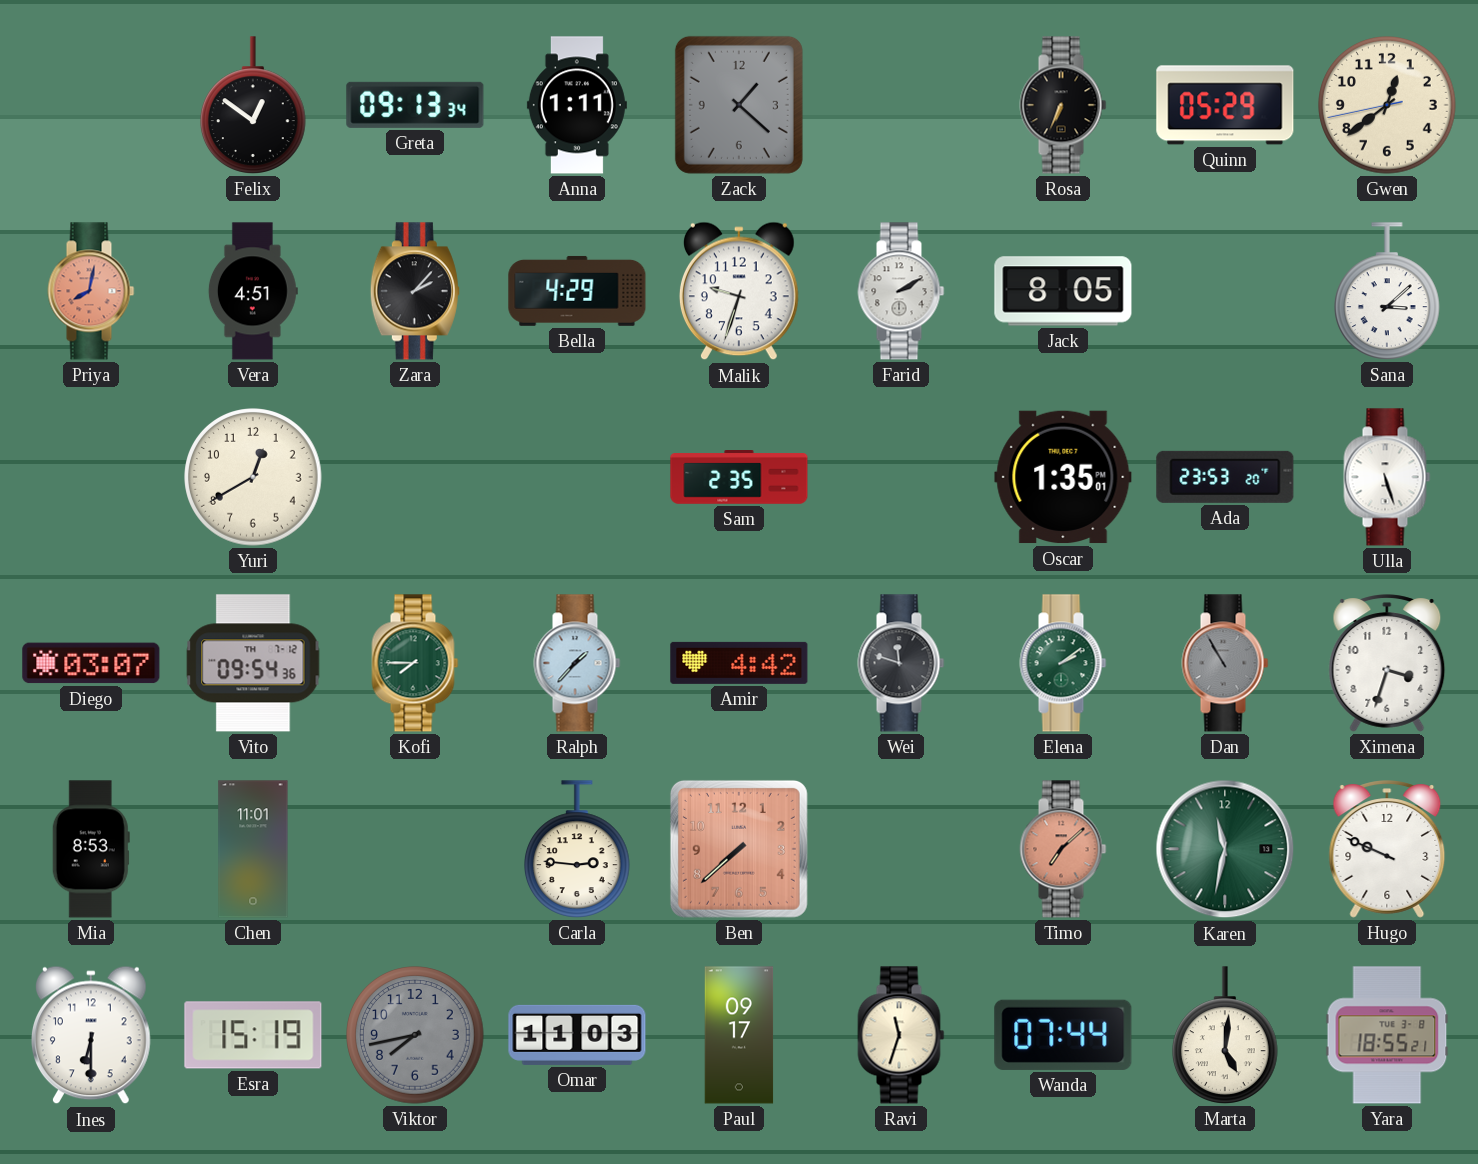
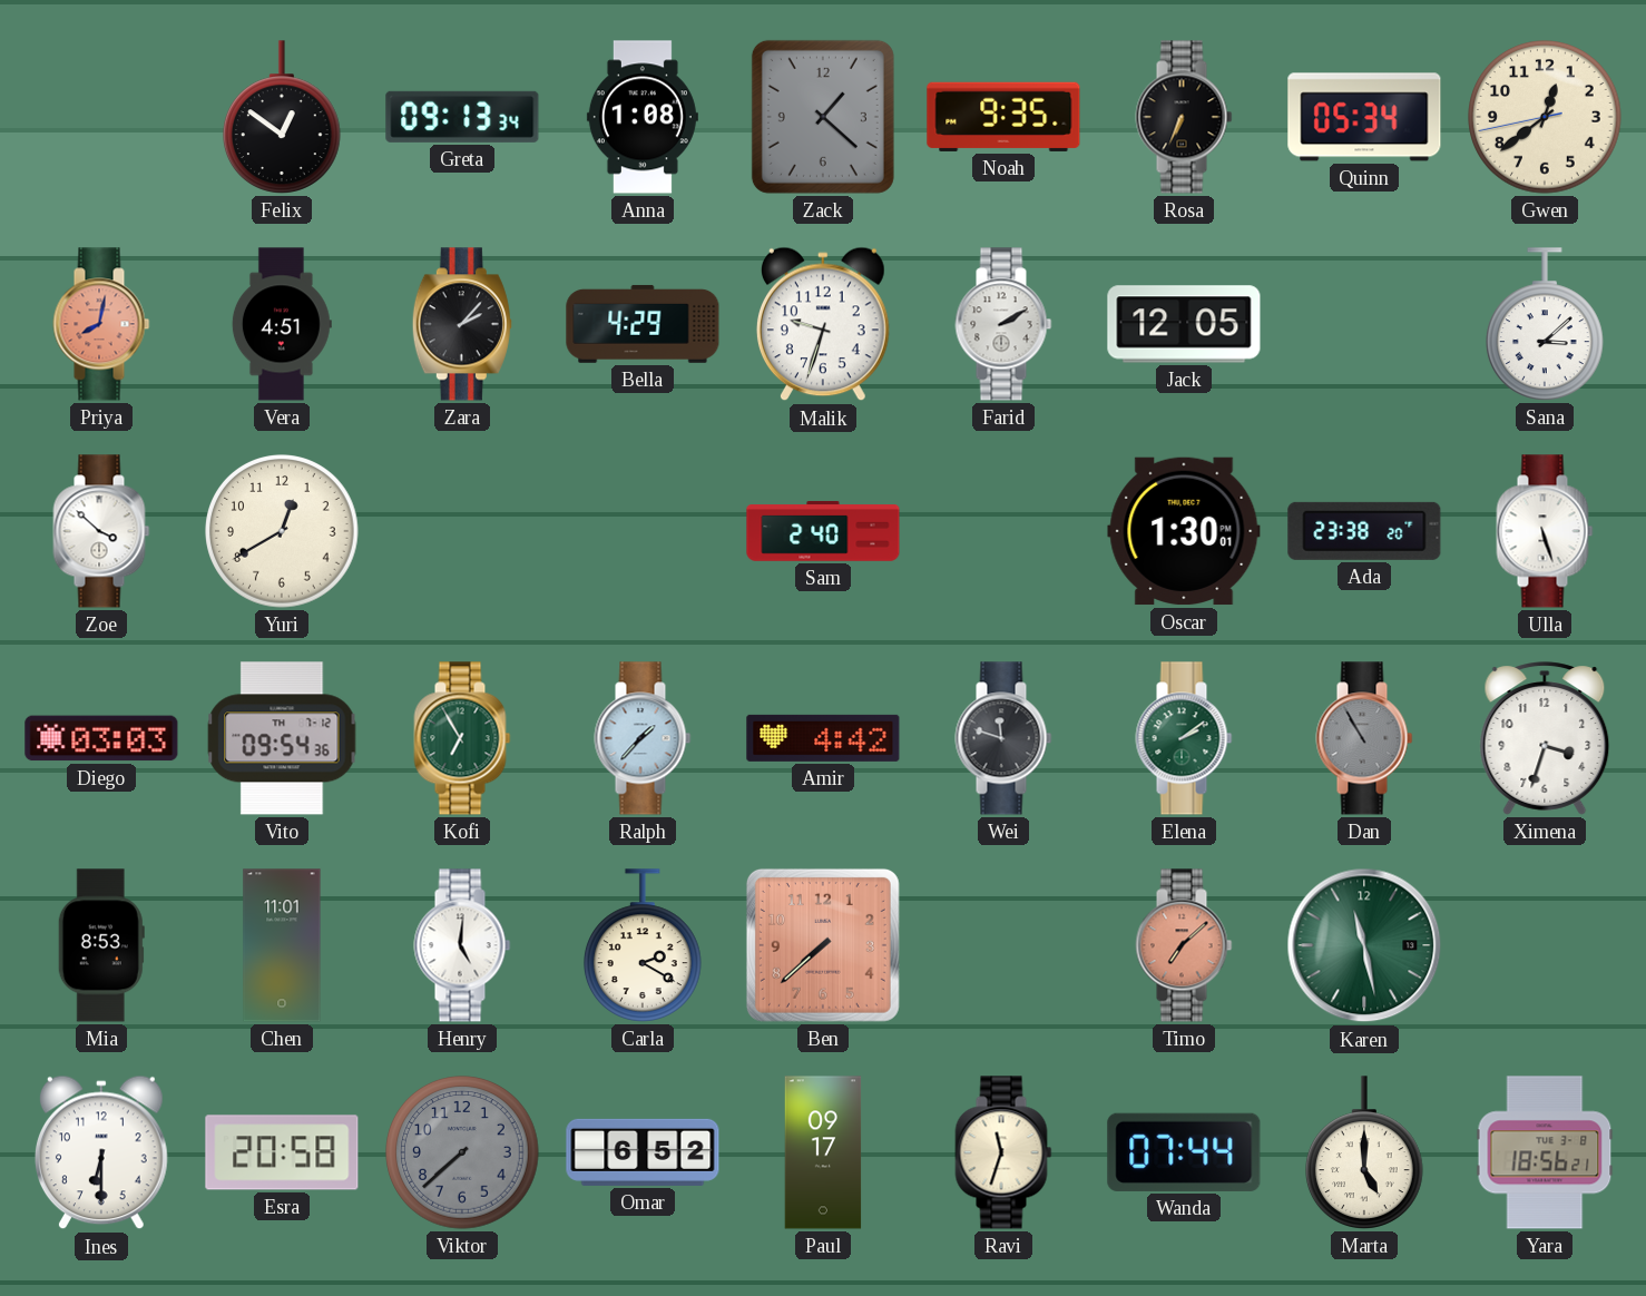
Anna: 1:11 -> 1:08 (643, 117)
Noah: none -> 9:35 (1003, 117)
Quinn: 05:29 -> 05:34 (1364, 117)
Jack: 8:05 -> 12:05 (1184, 324)
Zoe: none -> 3:52 (101, 531)
Sam: 2:35 -> 2:40 (823, 532)
Oscar: 1:35 -> 1:30 (1184, 531)
Ada: 23:53 -> 23:38 (1364, 531)
Diego: 03:07 -> 03:03 (101, 738)
Kofi: 7:45 -> 6:55 (462, 738)
Henry: none -> 5:01 (462, 945)
Carla: 2:46 -> 2:20 (644, 945)
Karen: 11:32 -> 11:28 (1364, 945)
Hugo: 9:49 -> none (1387, 849)
Esra: 15:19 -> 20:58 (282, 1152)
Viktor: 7:43 -> 7:38 (462, 1152)
Omar: 11:03 -> 6:52 (643, 1152)
Marta: 5:01 -> 5:00 (1365, 1152)
Yara: 18:55 -> 18:56 (1545, 1152)
